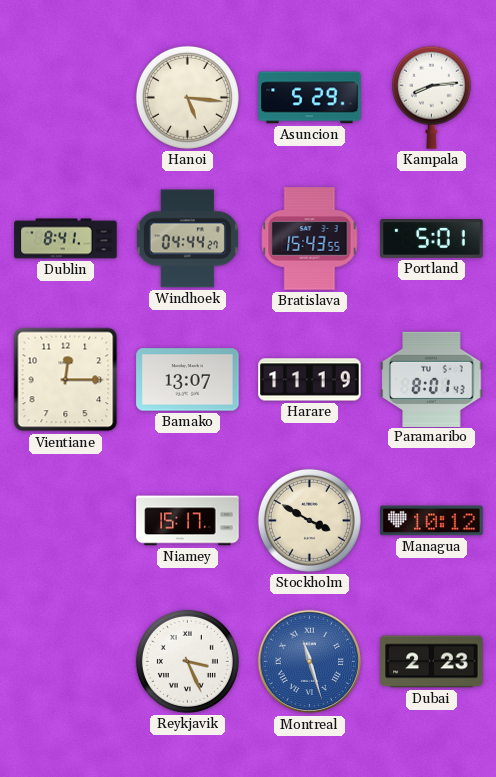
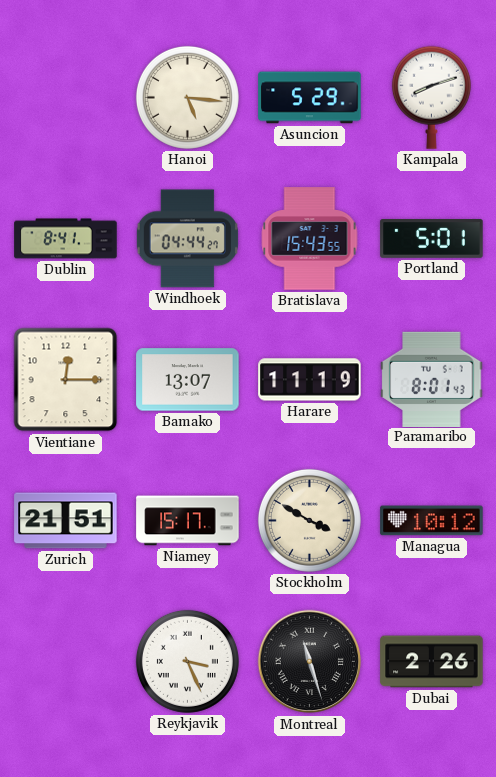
Kampala: 8:14 -> 8:12 (431, 97)
Zurich: none -> 21:51 (66, 521)
Montreal dial: blue -> black (310, 662)
Dubai: 2:23 -> 2:26 (432, 662)
